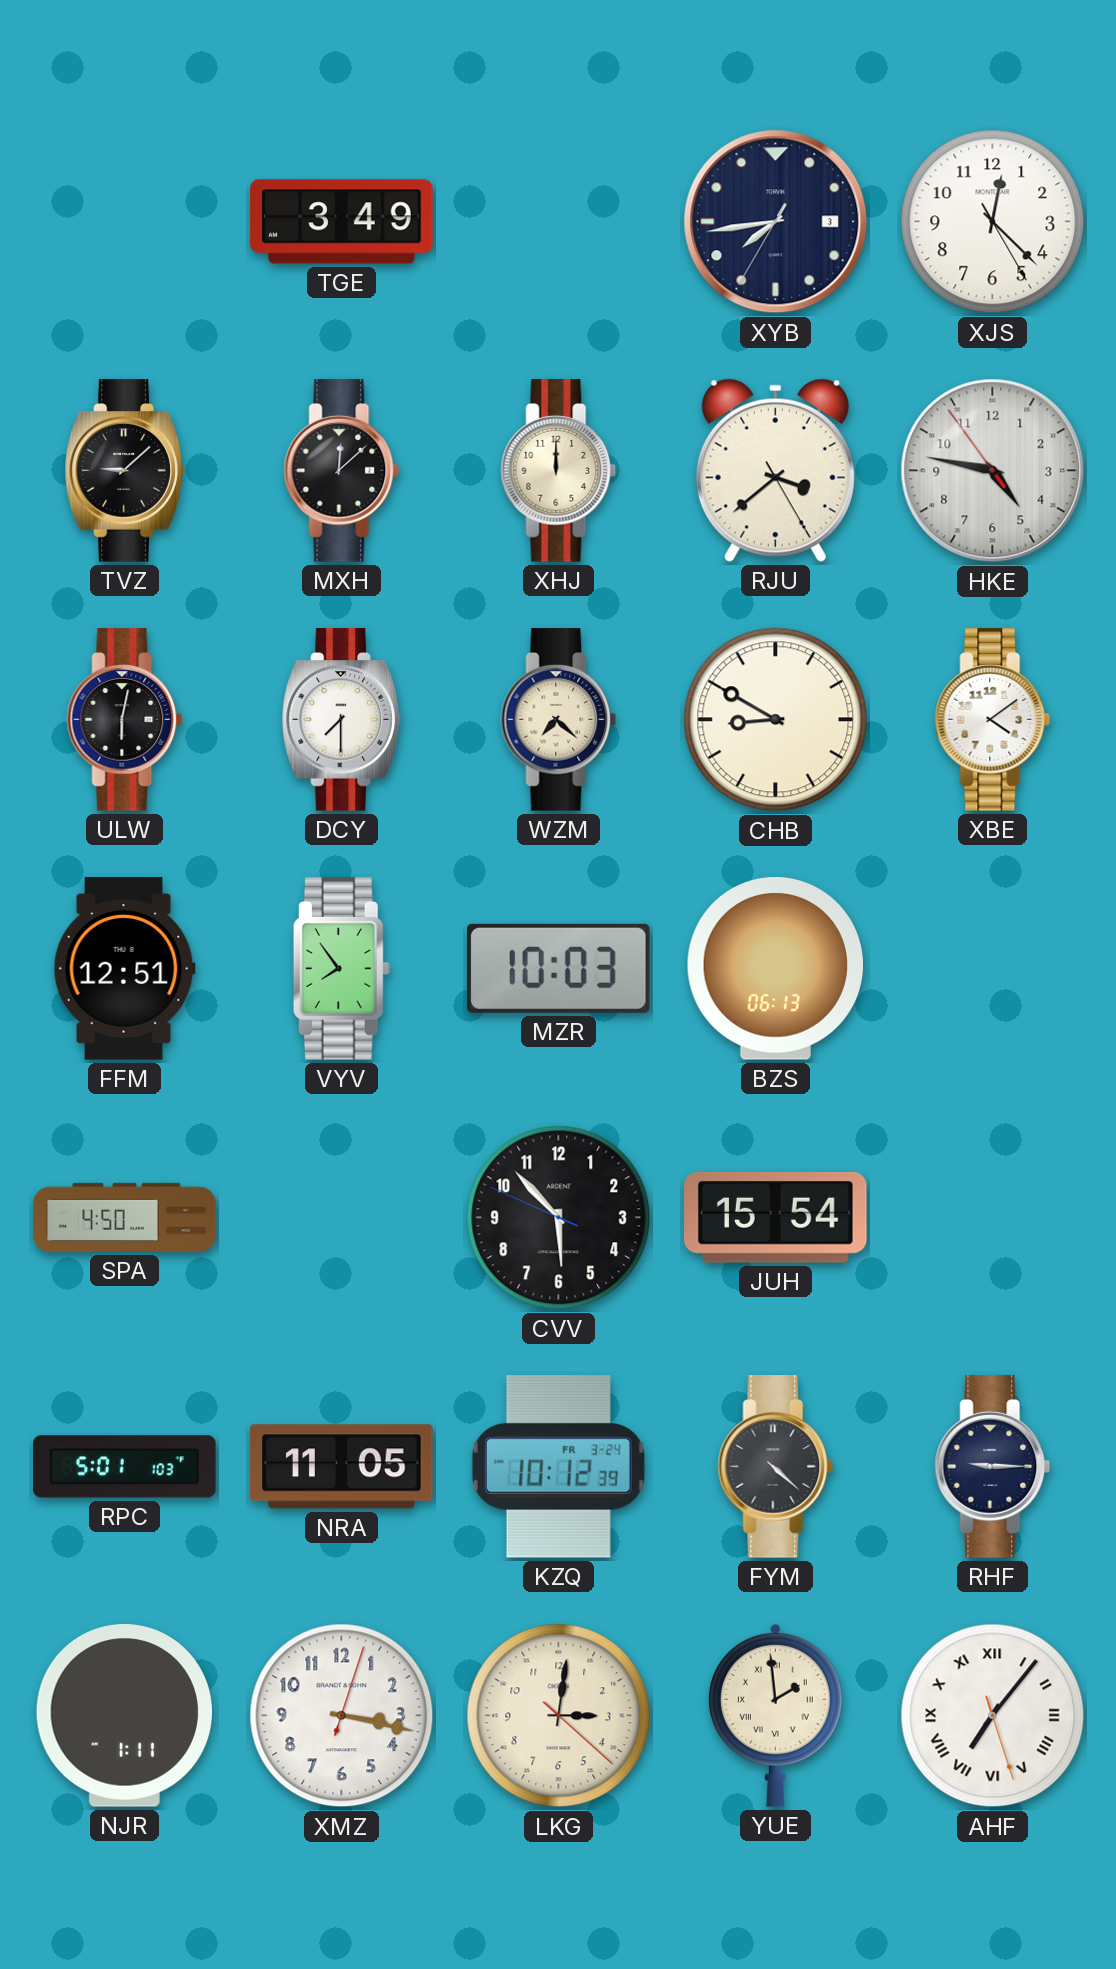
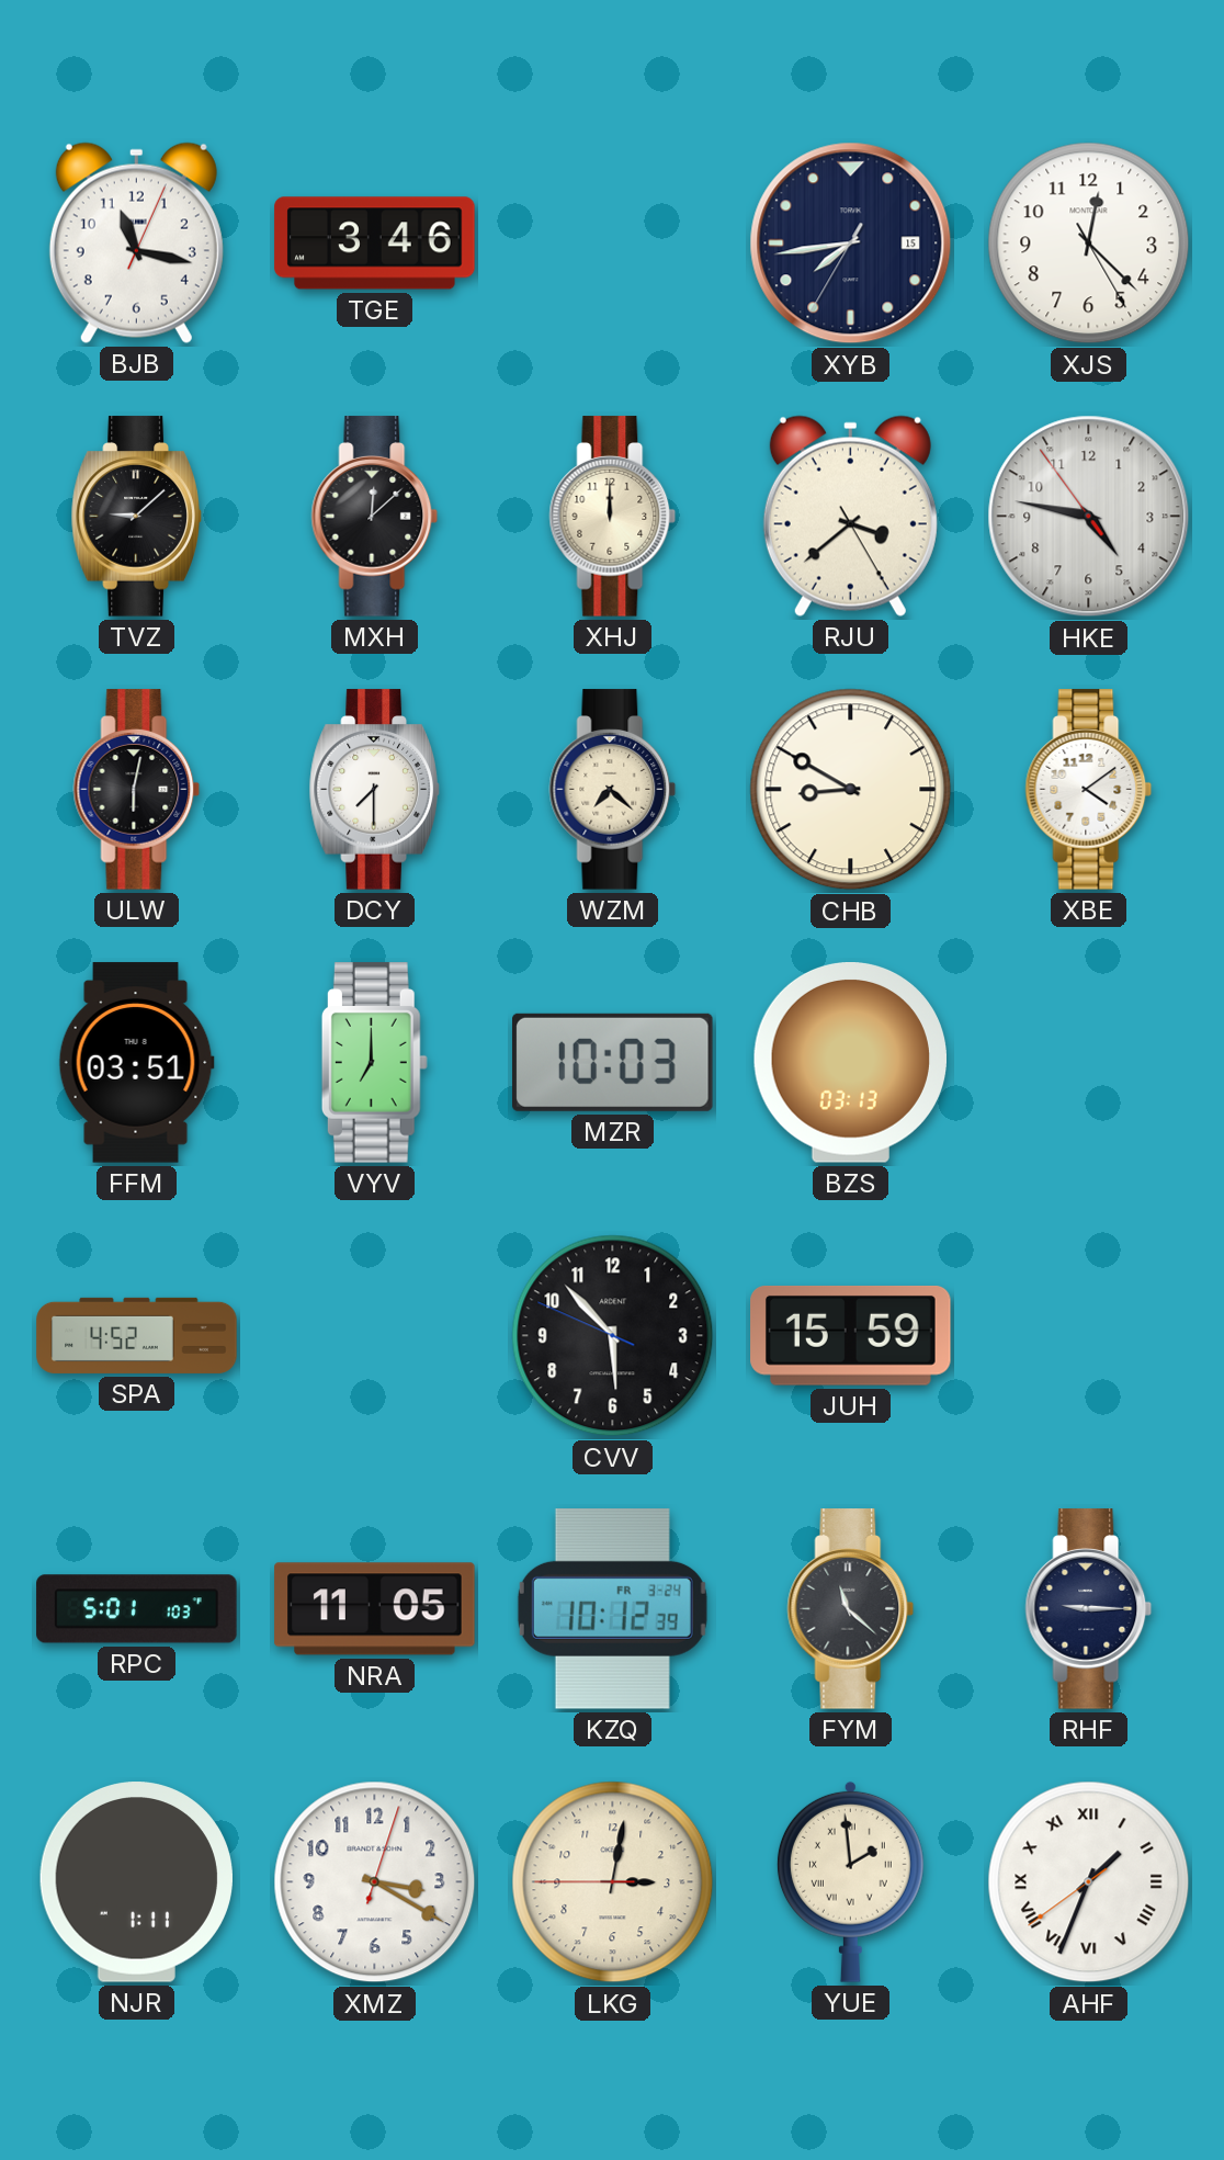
BJB: none -> 11:17 (136, 242)
TGE: 3:49 -> 3:46 (375, 244)
XYB date: 3 -> 15 (851, 244)
FFM: 12:51 -> 03:51 (136, 1063)
VYV: 7:54 -> 7:00 (374, 1063)
BZS: 06:13 -> 03:13 (850, 1063)
SPA: 4:50 -> 4:52 (137, 1335)
JUH: 15:54 -> 15:59 (851, 1335)
FYM: 4:22 -> 11:22 (851, 1609)
XMZ: 3:17 -> 3:20 (375, 1882)
LKG: 3:01:22 -> 3:01:45 (613, 1882)
AHF: 7:06 -> 1:33 (1089, 1882)
